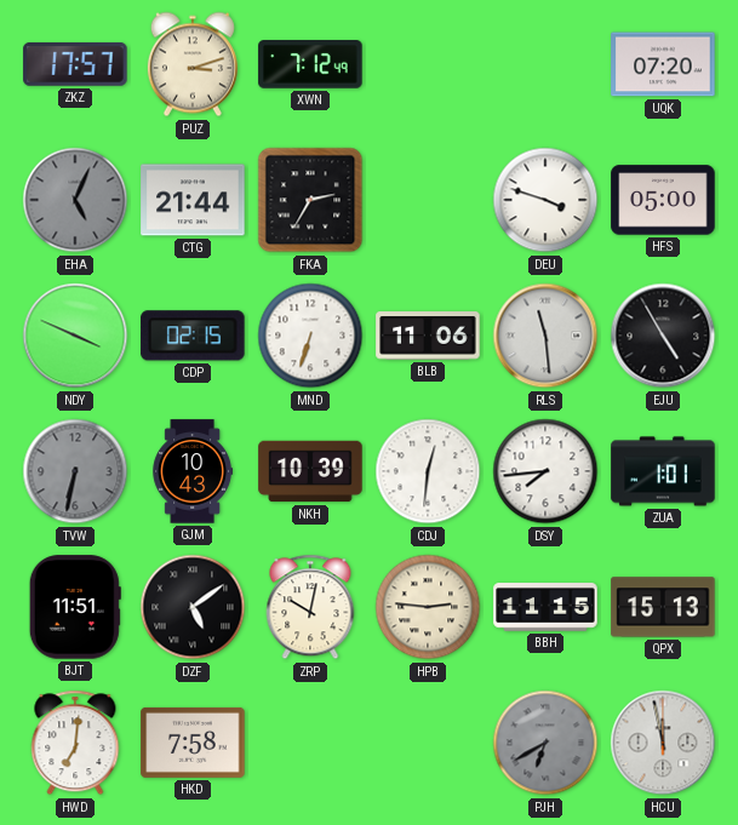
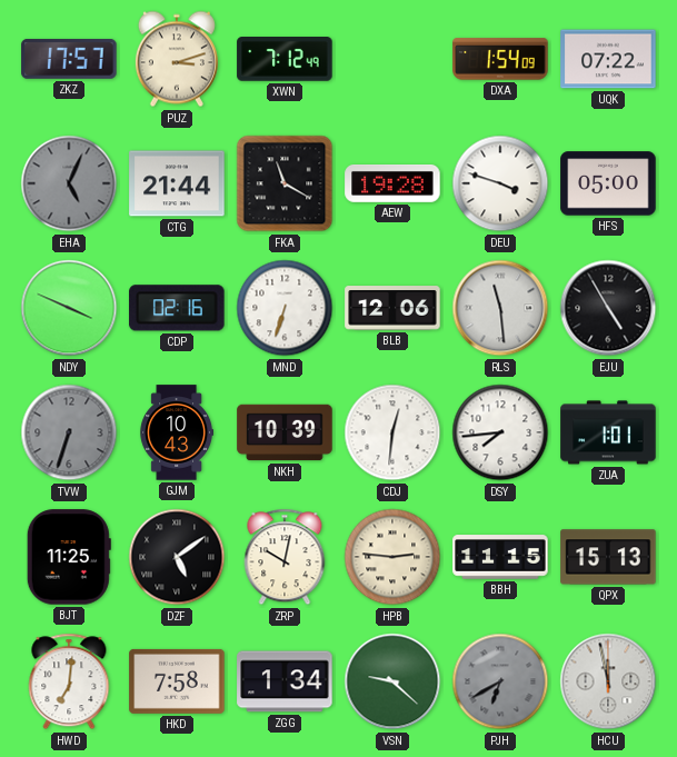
DXA: none -> 1:54 (500, 59)
UQK: 07:20 -> 07:22 (608, 59)
FKA: 2:35 -> 11:20 (285, 183)
AEW: none -> 19:28 (392, 185)
CDP: 02:15 -> 02:16 (177, 308)
BLB: 11:06 -> 12:06 (392, 308)
TVW: 6:32 -> 6:33 (69, 432)
BJT: 11:51 -> 11:25 (69, 557)
ZGG: none -> 1:34 (285, 681)
VSN: none -> 9:22 (392, 681)
